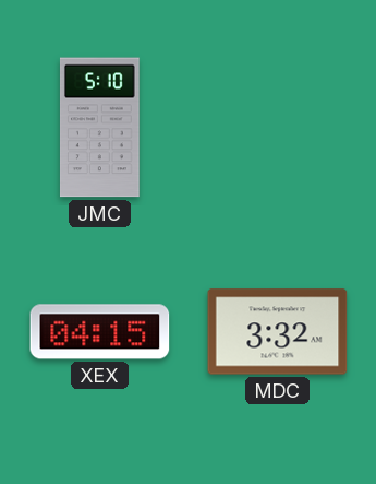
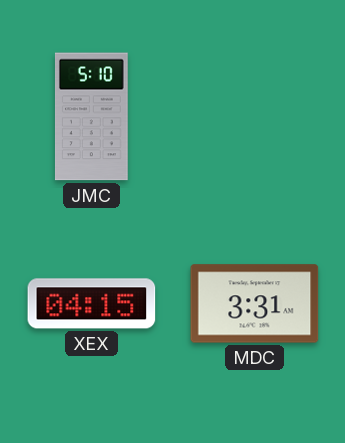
MDC: 3:32 -> 3:31 (255, 304)
